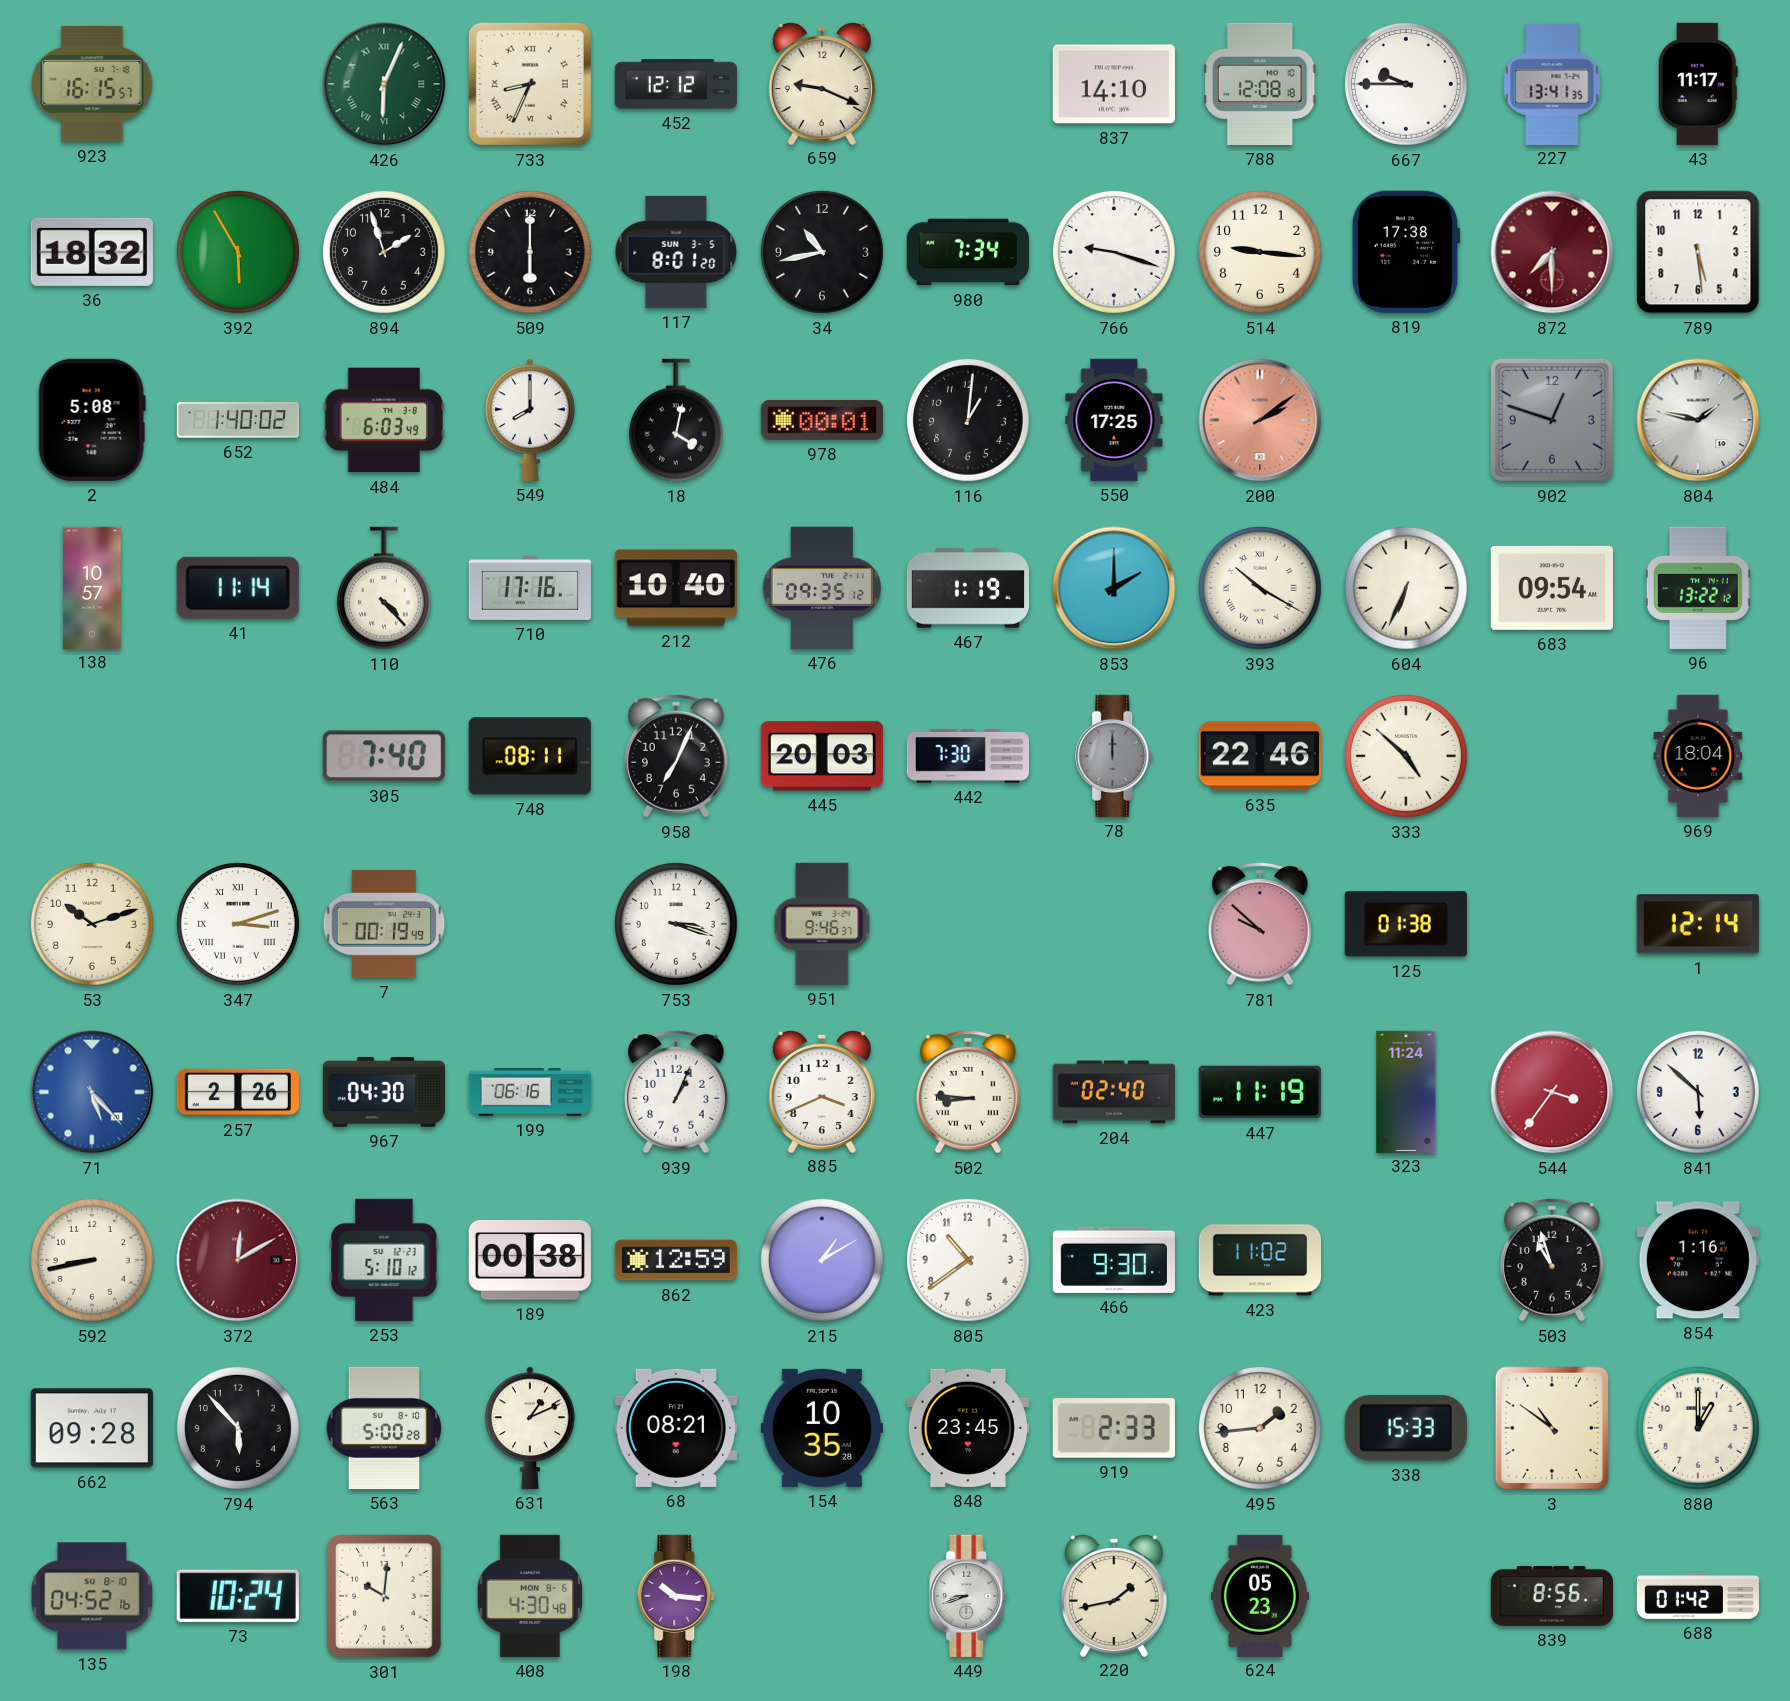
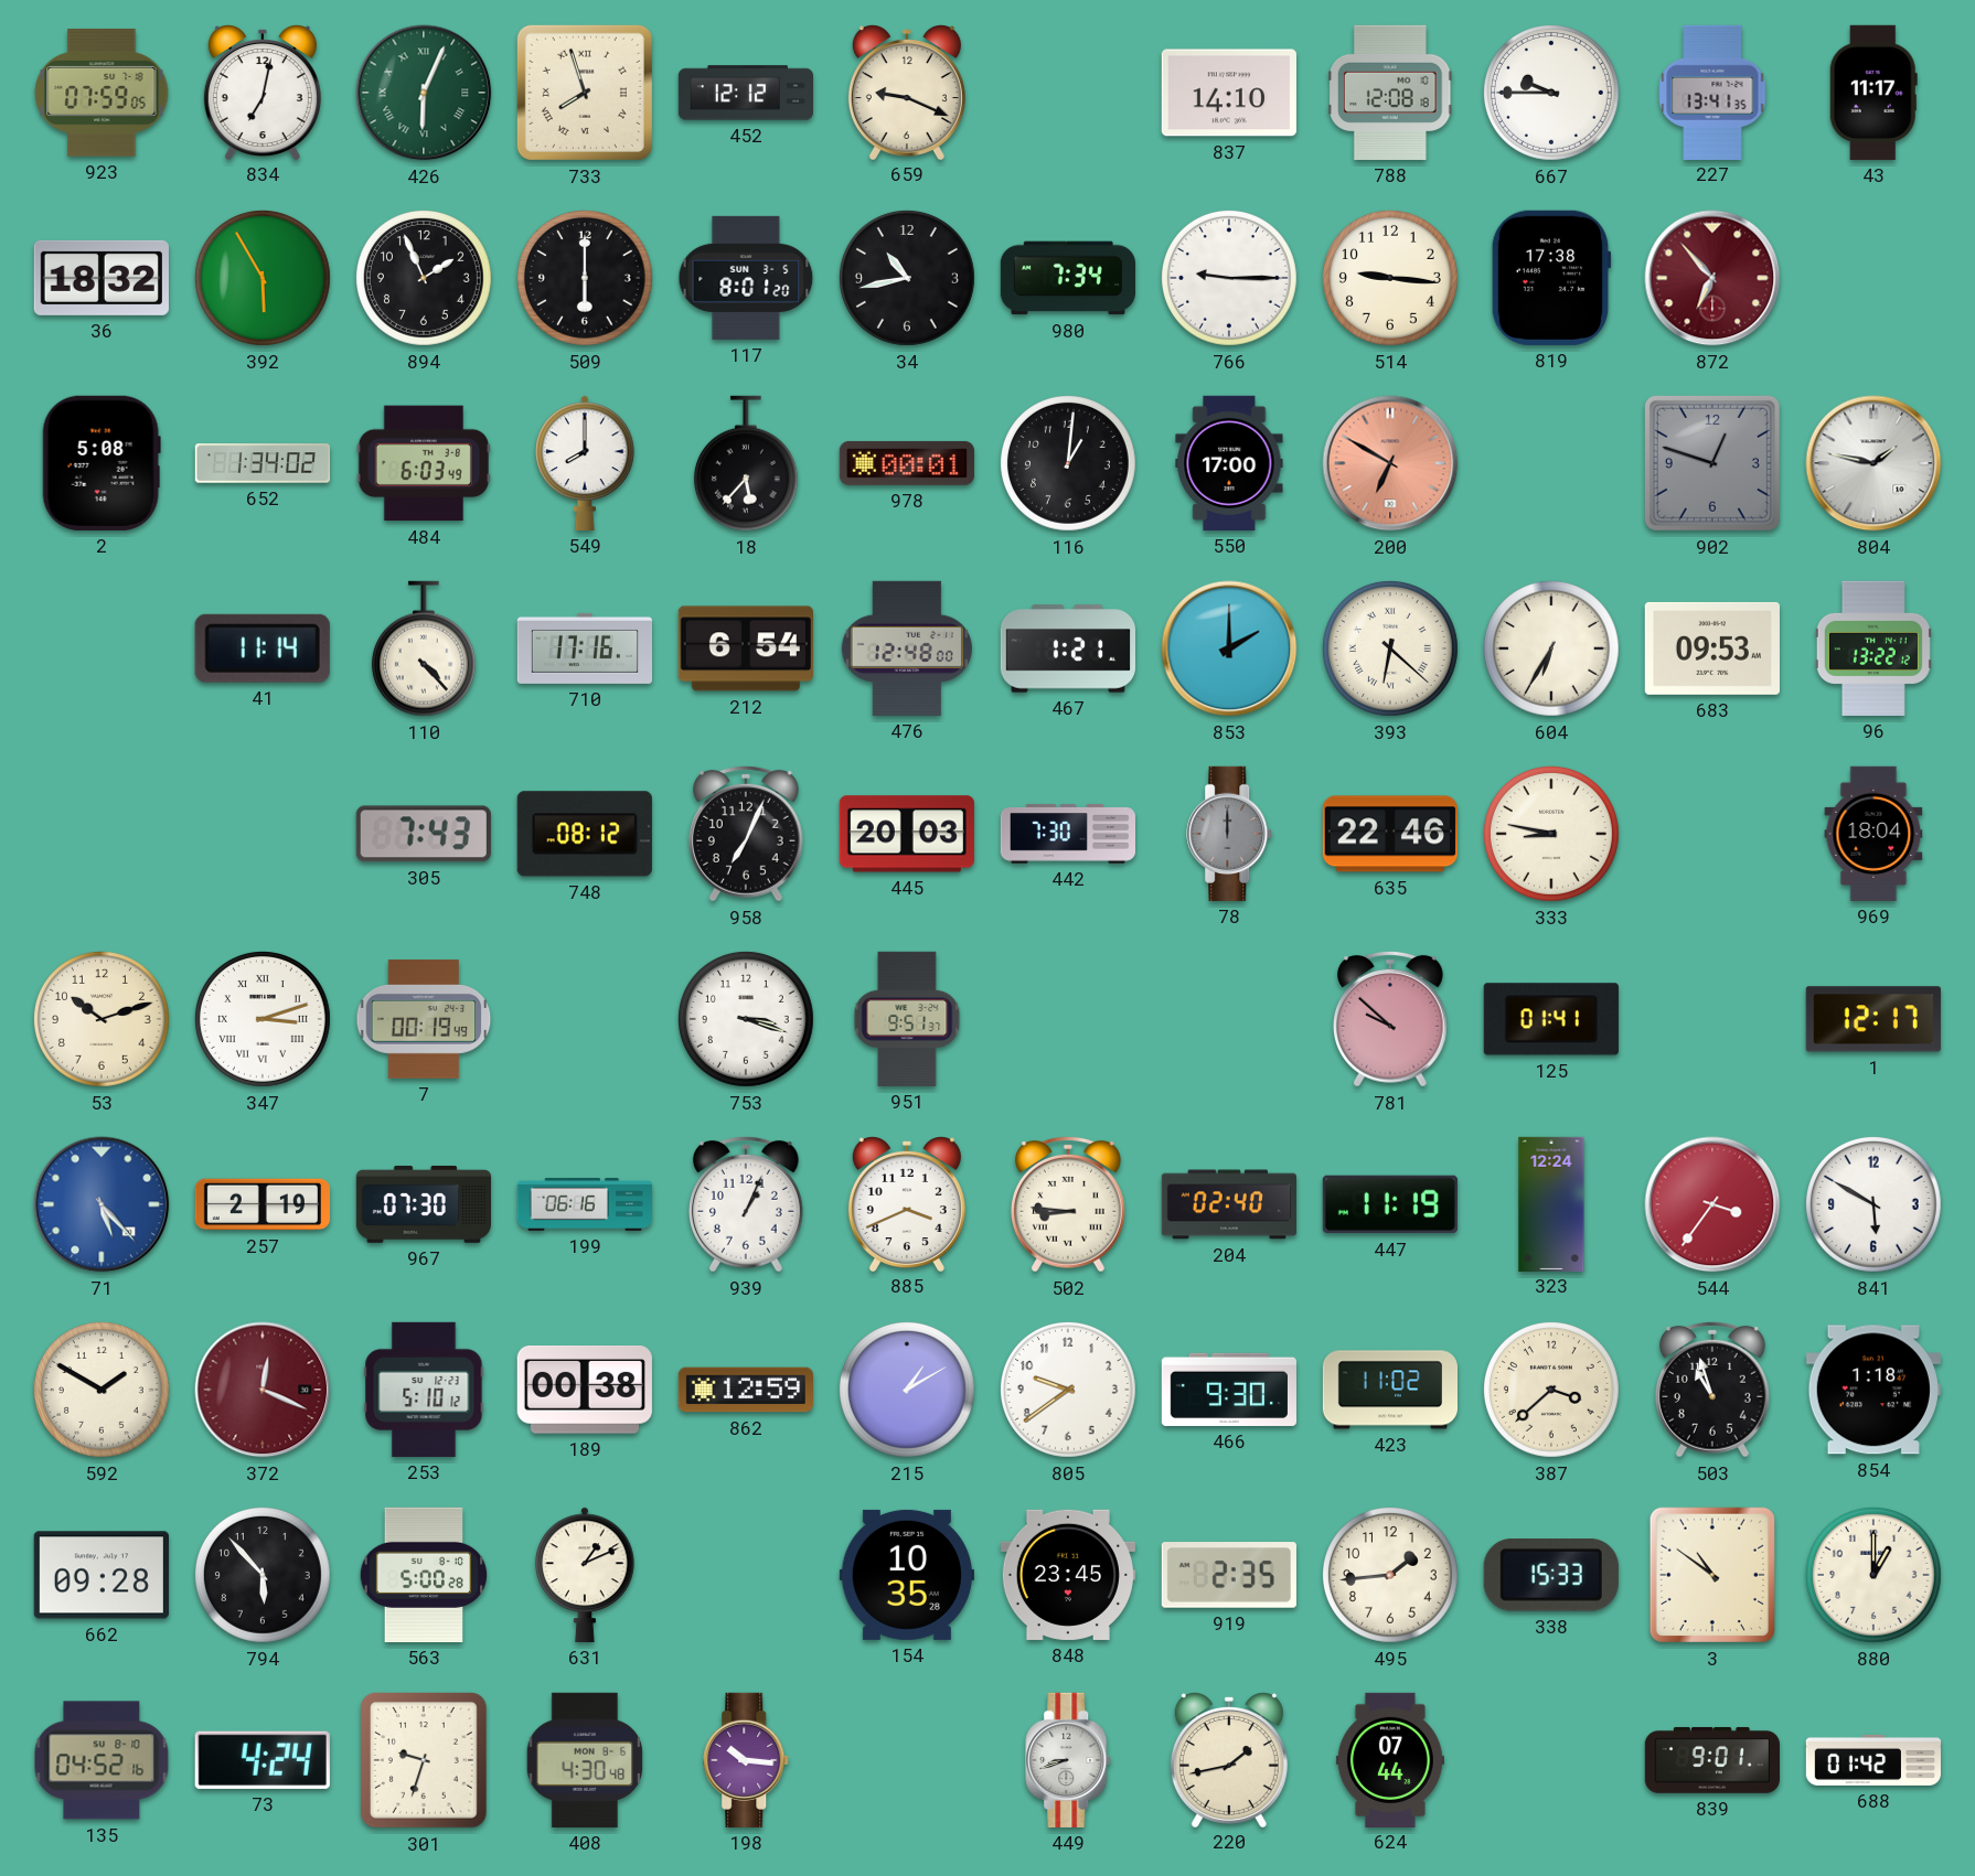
923: 16:15 -> 07:59 (102, 93)
834: none -> 7:02 (263, 93)
733: 8:34 -> 7:57 (585, 93)
894: 1:57 -> 1:56 (424, 278)
766: 9:18 -> 9:15 (1229, 278)
872: 7:30 -> 6:53 (1712, 278)
789: 5:29 -> none (1698, 252)
652: 1:40 -> 1:34 (261, 463)
18: 4:02 -> 5:37 (746, 463)
550: 17:25 -> 17:00 (1229, 463)
200: 2:09 -> 6:50 (1390, 463)
138: 10:57 -> none (92, 587)
212: 10:40 -> 6:54 (746, 648)
476: 09:35 -> 12:48 (907, 648)
467: 1:19 -> 1:21 (1067, 648)
393: 10:20 -> 6:22 (1390, 648)
604: 6:34 -> 6:35 (1551, 648)
683: 09:54 -> 09:53 (1712, 648)
305: 7:40 -> 7:43 (424, 834)
748: 08:11 -> 08:12 (585, 834)
333: 4:52 -> 8:47 (1551, 834)
951: 9:46 -> 9:51 (907, 1019)
125: 01:38 -> 01:41 (1551, 1019)
1: 12:14 -> 12:17 (1873, 1019)
257: 2:26 -> 2:19 (263, 1204)
967: 04:30 -> 07:30 (423, 1204)
323: 11:24 -> 12:24 (1551, 1203)
841: 5:52 -> 5:50 (1873, 1204)
592: 8:43 -> 1:50 (102, 1390)
372: 12:10 -> 12:19 (263, 1390)
805: 10:39 -> 9:39 (1068, 1390)
387: none -> 3:38 (1551, 1390)
854: 1:16 -> 1:18 (1873, 1390)
68: 08:21 -> none (676, 1428)
919: 2:33 -> 2:35 (1229, 1575)
73: 10:24 -> 4:24 (263, 1760)
301: 10:01 -> 9:33 (424, 1761)
624: 05:23 -> 07:44 (1390, 1759)
839: 8:56 -> 9:01 (1712, 1760)
